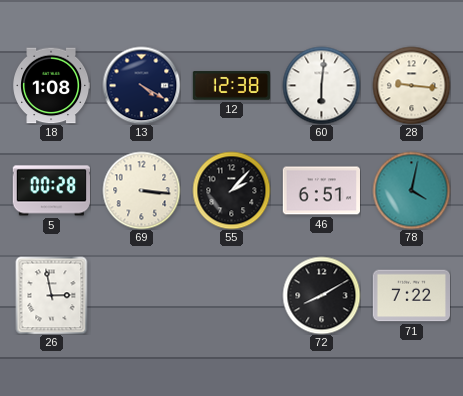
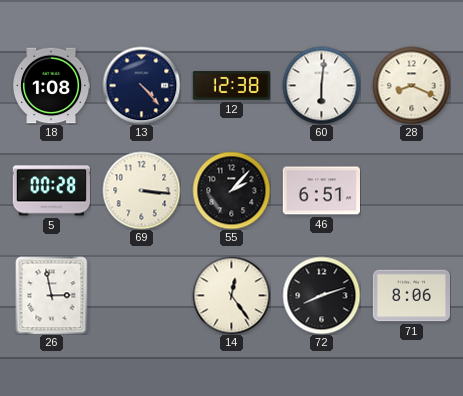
13: 4:20 -> 4:23 (141, 85)
28: 9:16 -> 8:19 (411, 85)
78: 4:02 -> none (411, 190)
14: none -> 12:24 (231, 295)
72: 8:10 -> 8:12 (321, 295)
71: 7:22 -> 8:06 (411, 296)
